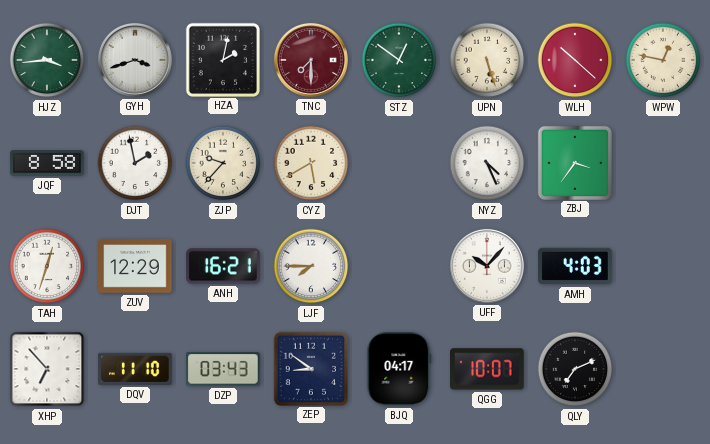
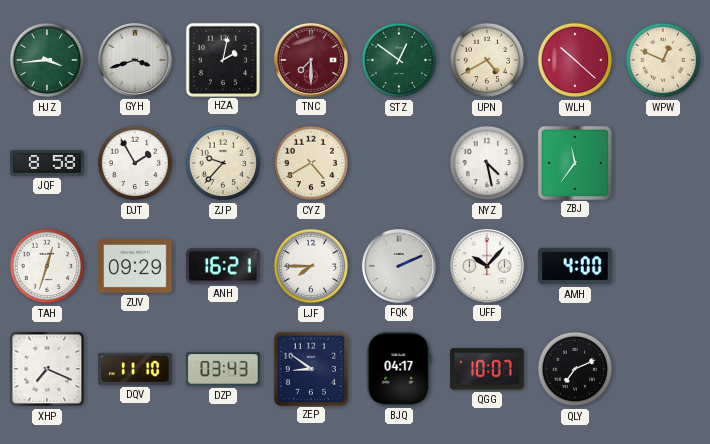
UPN: 5:27 -> 4:40 (487, 60)
WPW: 12:47 -> 12:49 (663, 60)
DJT: 1:58 -> 1:55 (135, 163)
CYZ: 5:40 -> 4:40 (311, 163)
NYZ: 4:26 -> 4:28 (487, 163)
ZBJ: 3:36 -> 11:36 (574, 162)
ZUV: 12:29 -> 09:29 (135, 266)
FQK: none -> 2:11 (399, 266)
AMH: 4:03 -> 4:00 (575, 266)
XHP: 6:53 -> 7:19 (47, 369)
